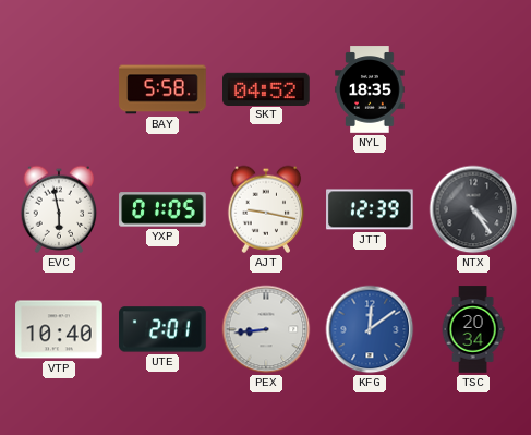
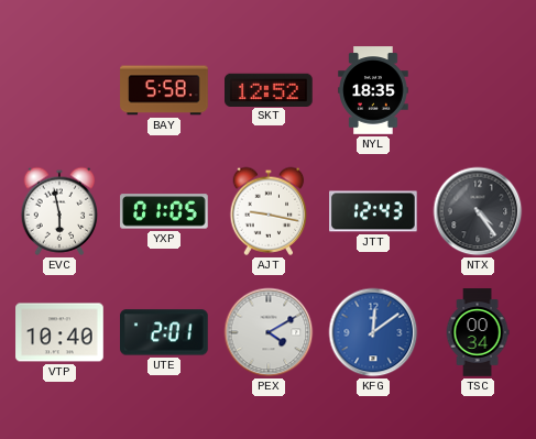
SKT: 04:52 -> 12:52 (270, 89)
JTT: 12:39 -> 12:43 (373, 211)
PEX: 8:44 -> 4:10 (269, 332)
TSC: 20:34 -> 00:34 (478, 332)
